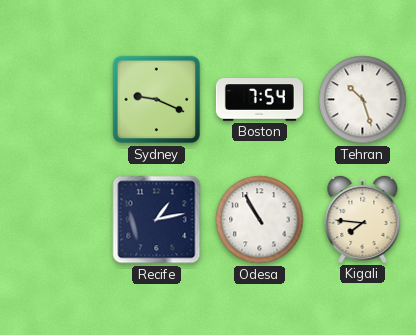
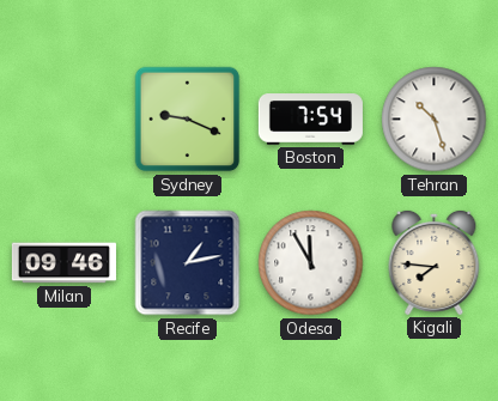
Milan: none -> 09:46 (63, 263)
Odesa: 10:55 -> 11:55 (311, 263)
